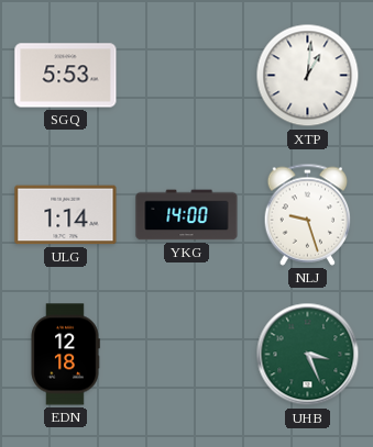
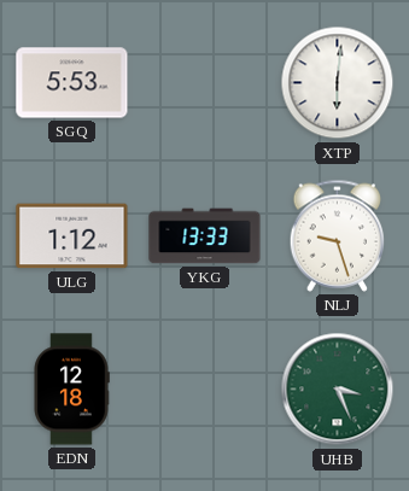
XTP: 1:01 -> 6:01 (338, 83)
ULG: 1:14 -> 1:12 (72, 236)
YKG: 14:00 -> 13:33 (205, 236)
